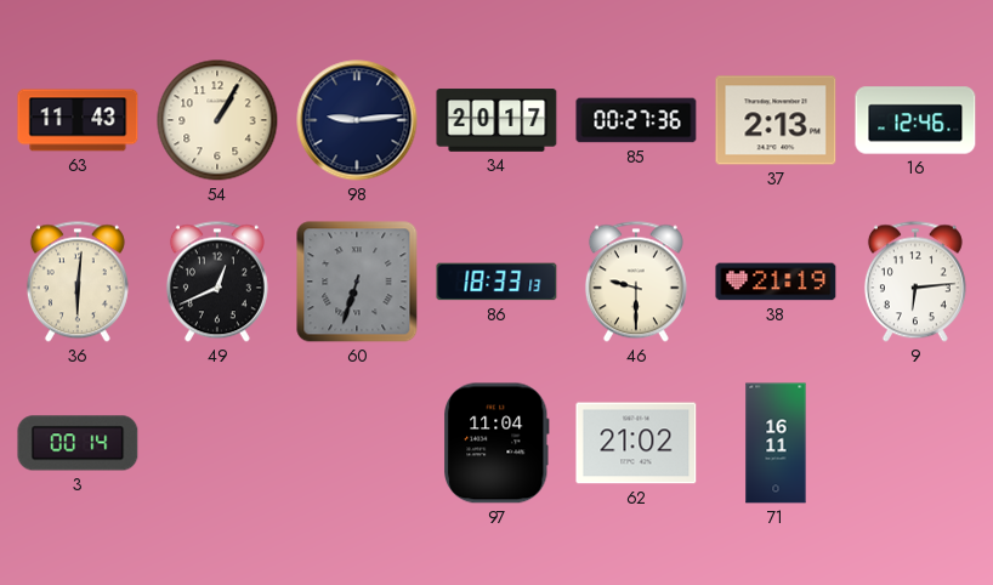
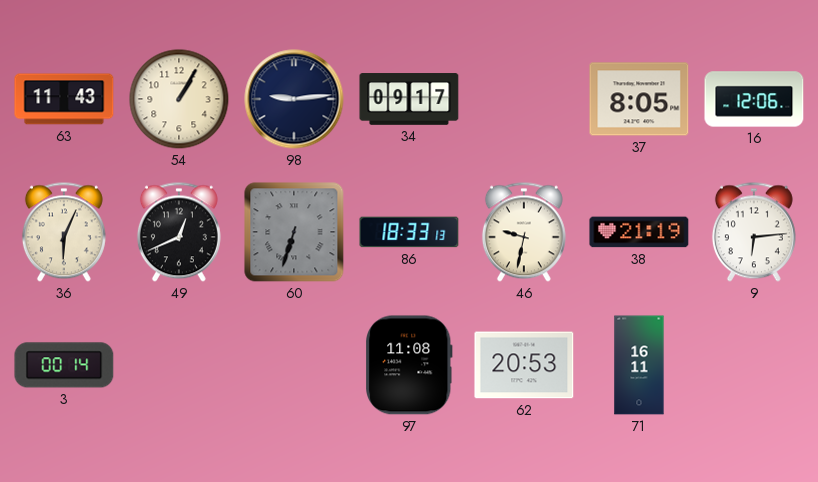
34: 20:17 -> 09:17 (409, 99)
85: 00:27 -> none (636, 120)
37: 2:13 -> 8:05 (639, 99)
16: 12:46 -> 12:06 (754, 99)
36: 6:01 -> 6:04 (64, 232)
46: 9:30 -> 9:32 (524, 232)
97: 11:04 -> 11:08 (409, 365)
62: 21:02 -> 20:53 (524, 365)
